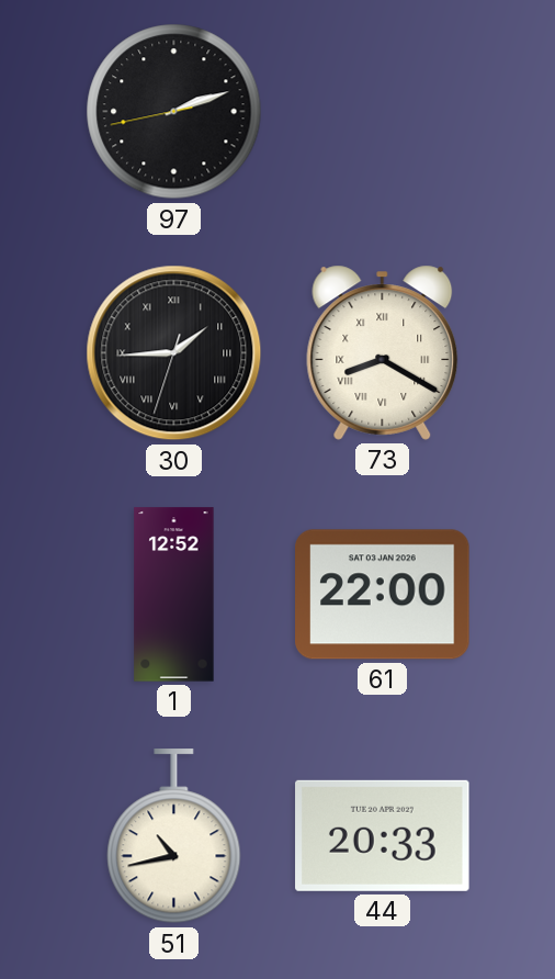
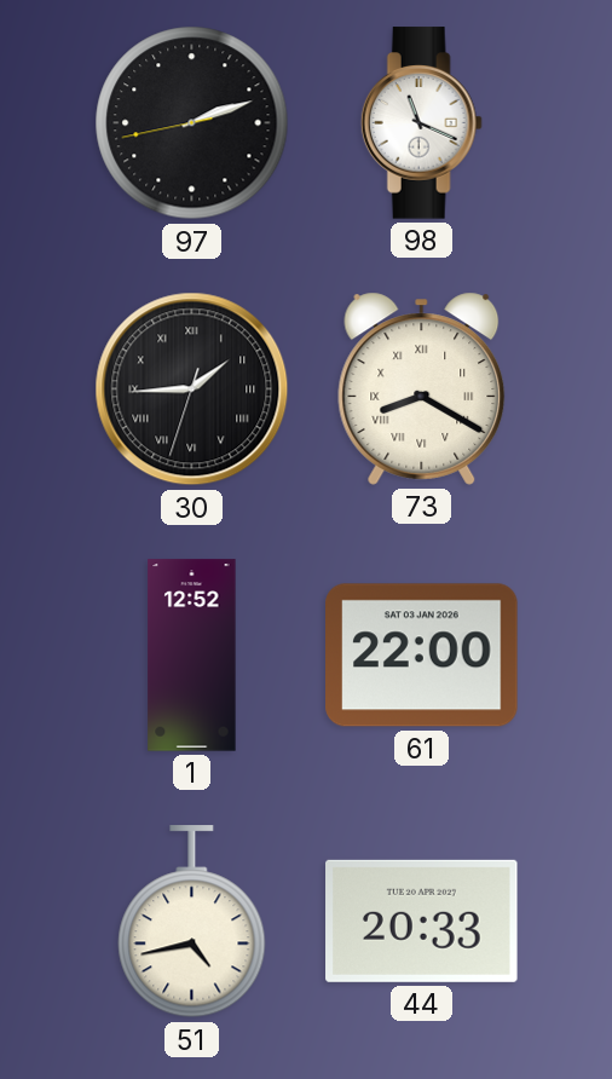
98: none -> 11:19 (421, 123)
51: 10:43 -> 4:43 (192, 922)
